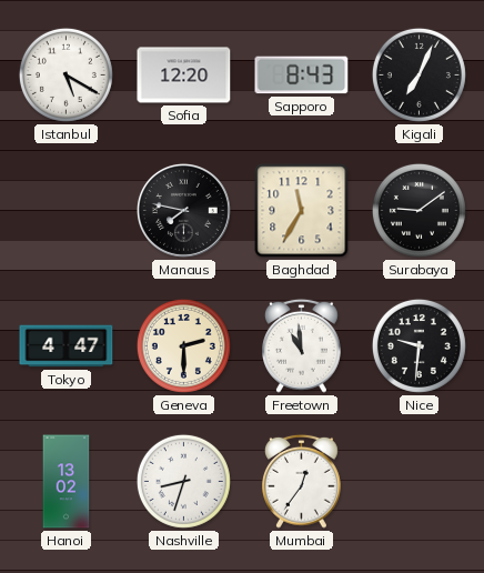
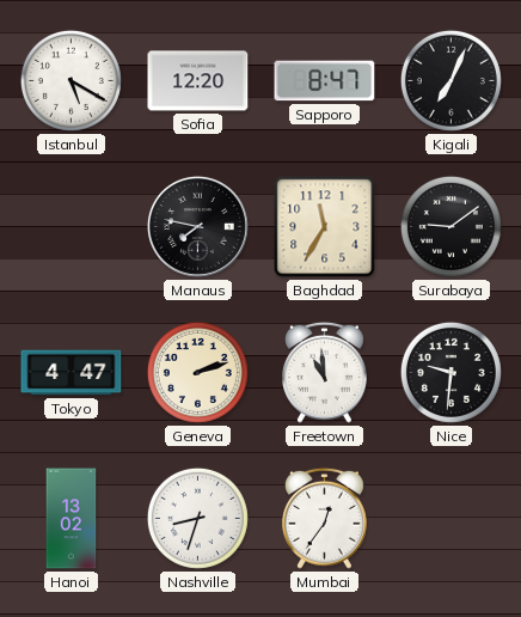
Sapporo: 8:43 -> 8:47 (325, 81)
Geneva: 2:30 -> 2:12 (197, 372)
